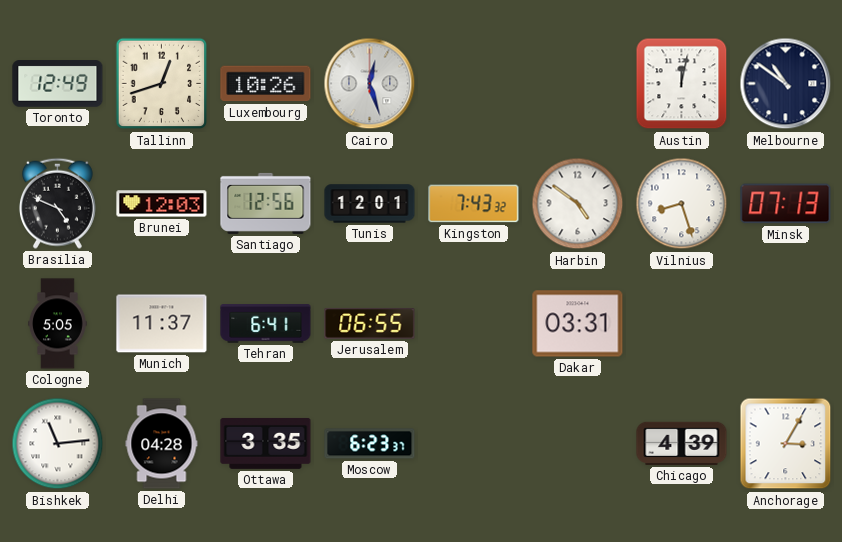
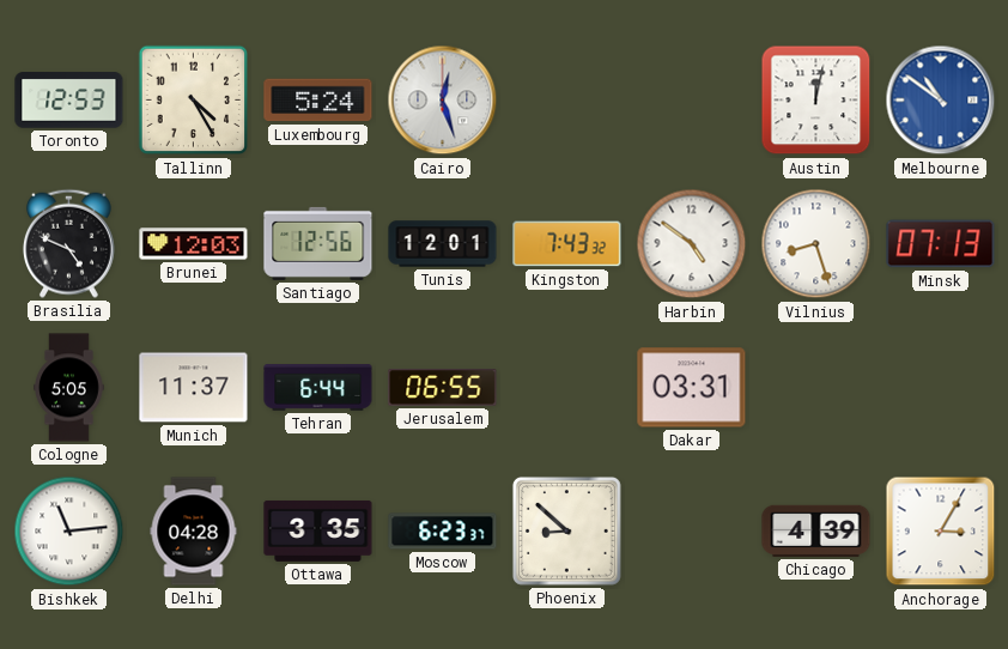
Toronto: 12:49 -> 12:53 (69, 101)
Tallinn: 12:42 -> 4:25 (194, 101)
Luxembourg: 10:26 -> 5:24 (318, 101)
Melbourne dial: navy -> blue (941, 101)
Tehran: 6:41 -> 6:44 (318, 388)
Phoenix: none -> 8:52 (566, 530)
